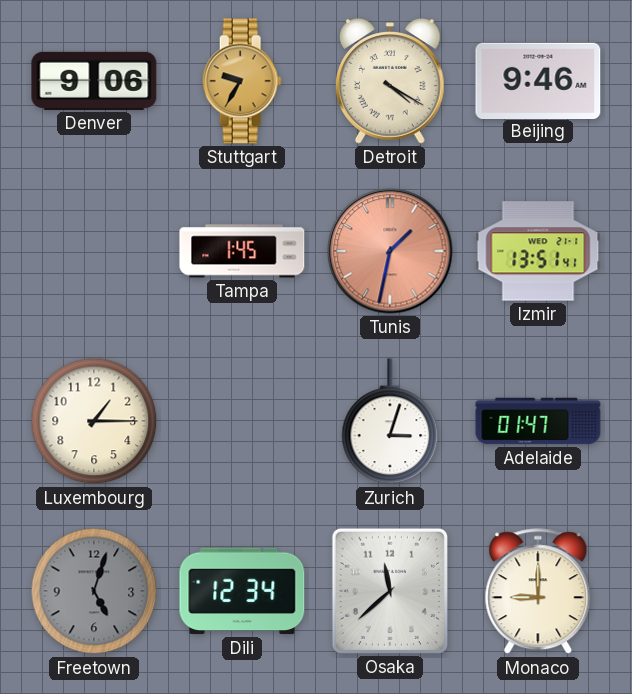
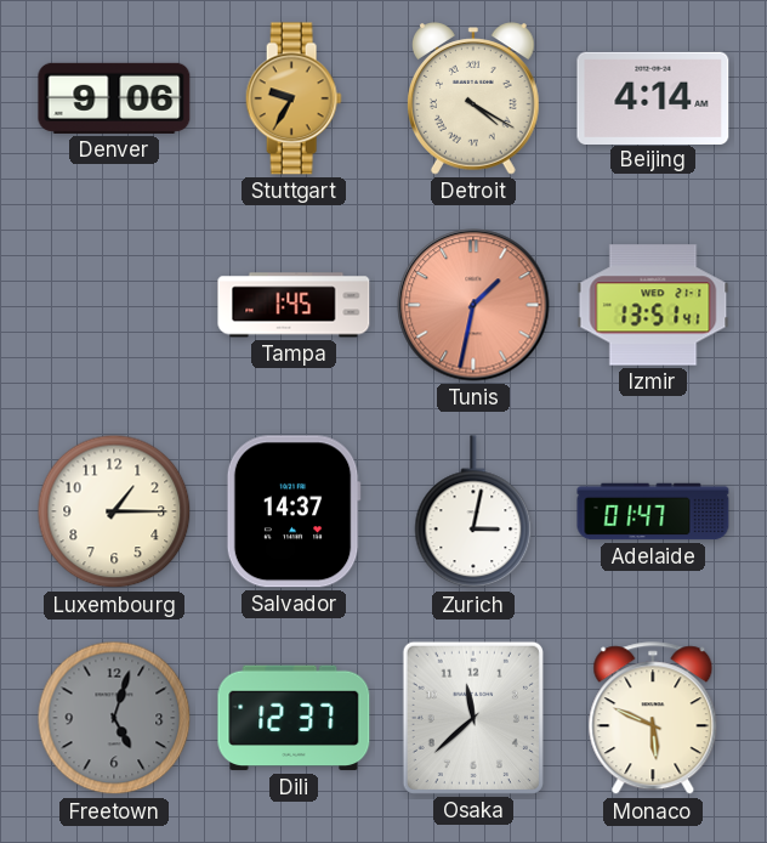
Beijing: 9:46 -> 4:14 (653, 97)
Salvador: none -> 14:37 (294, 511)
Zurich: 3:03 -> 3:02 (473, 513)
Dili: 12:34 -> 12:37 (294, 718)
Monaco: 9:00 -> 5:49 (653, 719)
